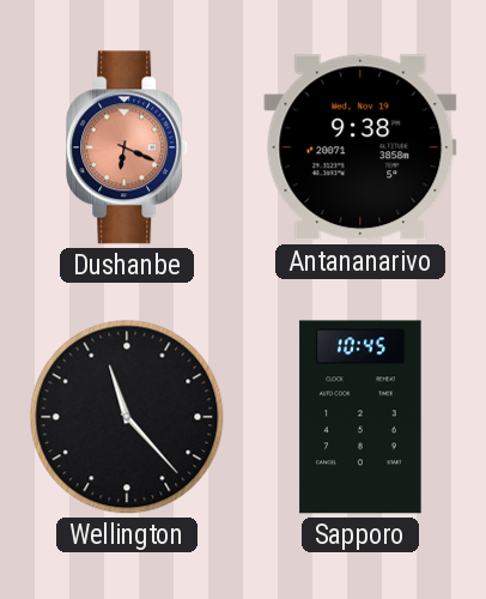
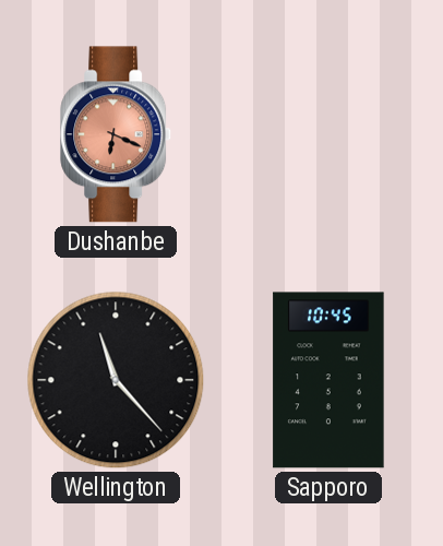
Antananarivo: 9:38 -> none (360, 147)
